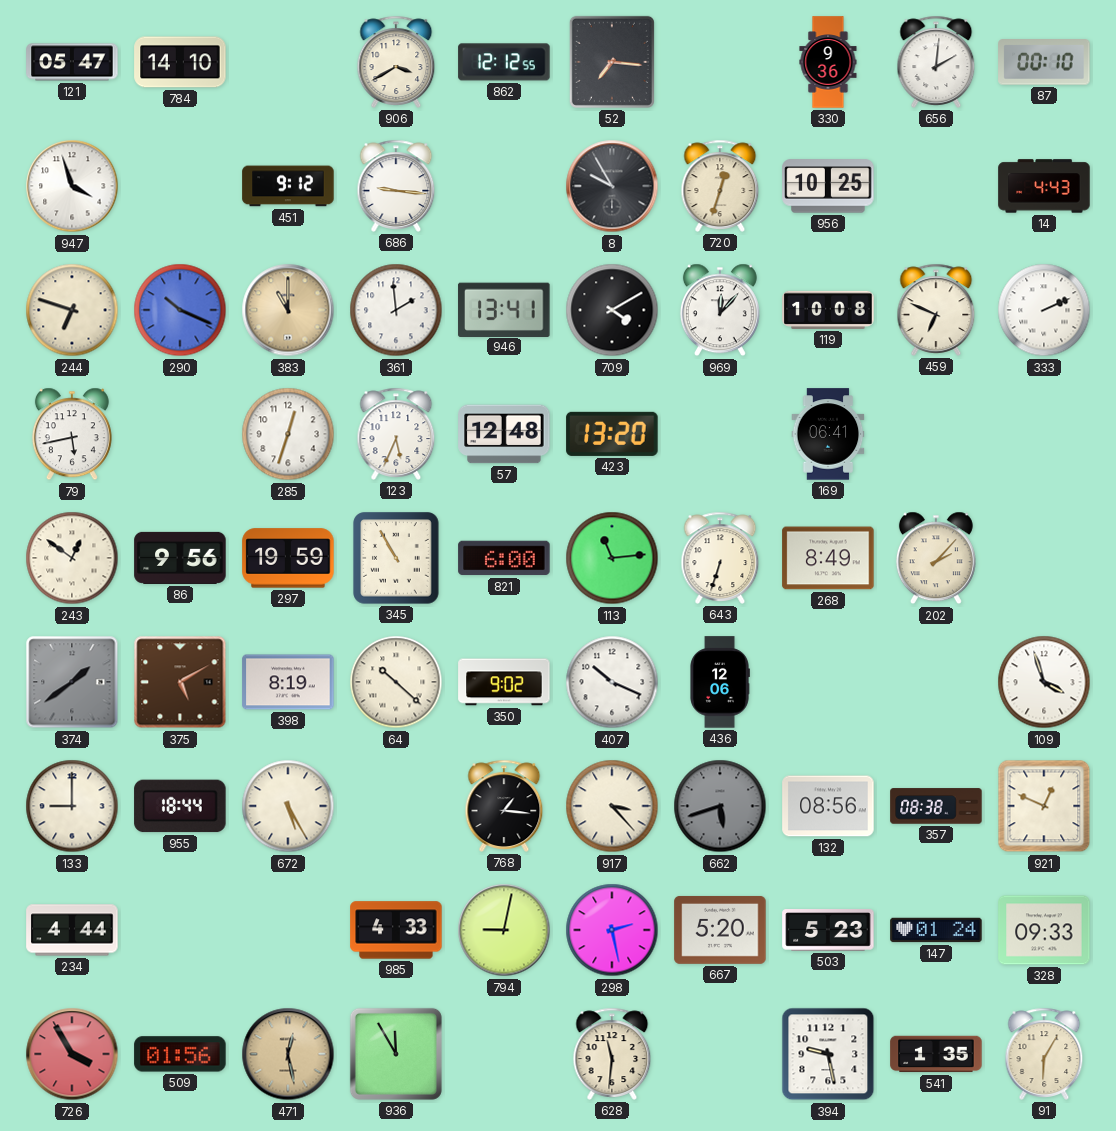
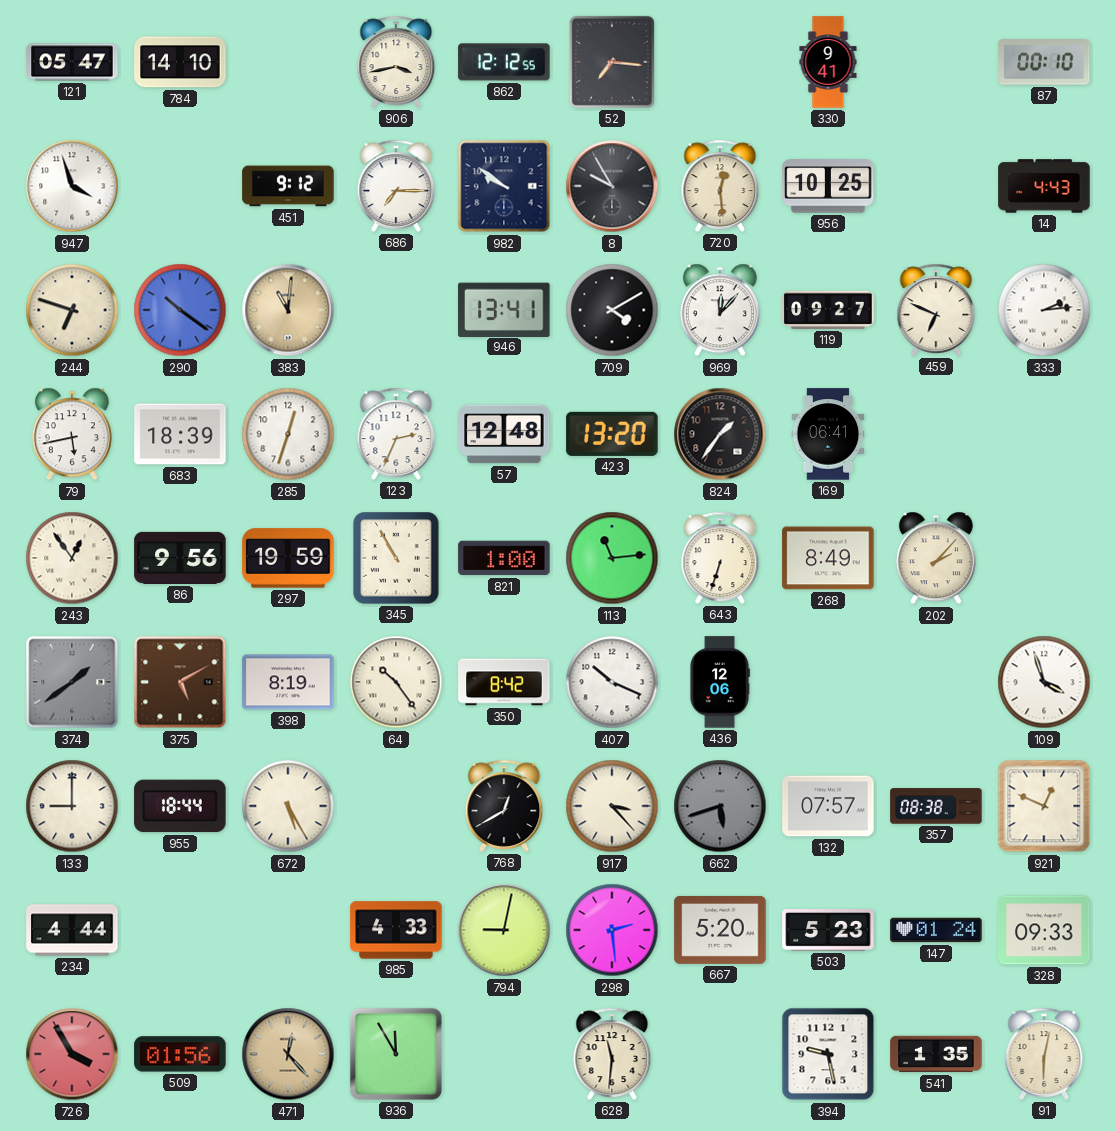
906: 3:40 -> 3:43 (396, 62)
330: 9:36 -> 9:41 (828, 62)
656: 2:01 -> none (936, 62)
686: 9:16 -> 7:15 (396, 186)
982: none -> 9:51 (504, 186)
720: 12:33 -> 12:29 (720, 186)
290: 10:19 -> 10:21 (180, 310)
383: 11:00 -> 11:01 (288, 310)
361: 1:59 -> none (396, 310)
119: 10:08 -> 09:27 (828, 310)
333: 2:11 -> 2:14 (1044, 310)
683: none -> 18:39 (180, 434)
123: 5:34 -> 2:34 (396, 434)
824: none -> 1:36 (720, 434)
243: 12:51 -> 12:54 (72, 558)
821: 6:00 -> 1:00 (504, 558)
64: 10:22 -> 10:24 (396, 682)
350: 9:02 -> 8:42 (504, 682)
768: 1:16 -> 12:40 (504, 806)
132: 08:56 -> 07:57 (828, 806)
298: 2:28 -> 2:29 (612, 930)
471: 12:28 -> 12:23 (288, 1054)
91: 6:05 -> 6:02 (1044, 1054)
